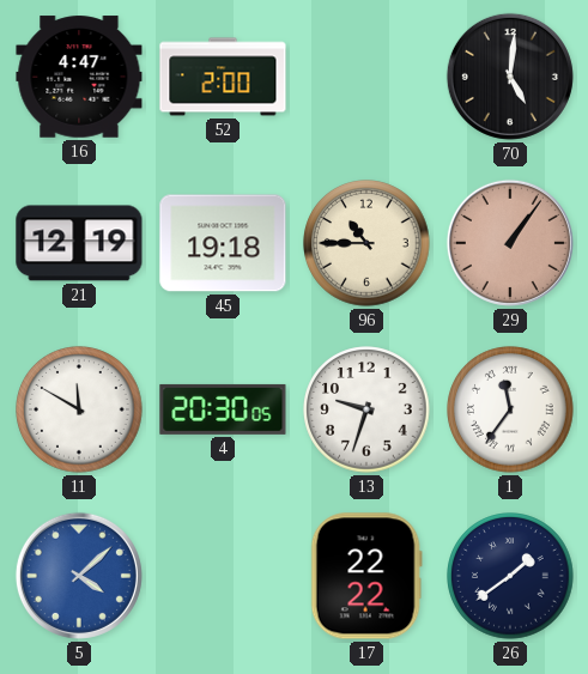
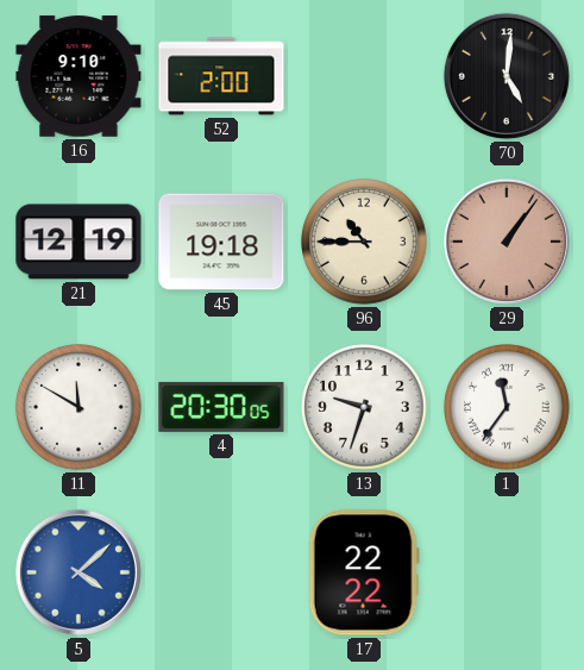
16: 4:47 -> 9:10 (79, 76)
26: 1:39 -> none (510, 576)
